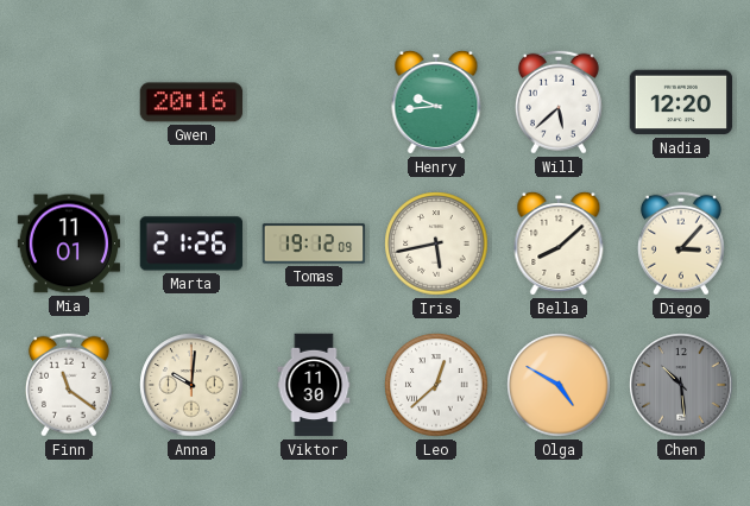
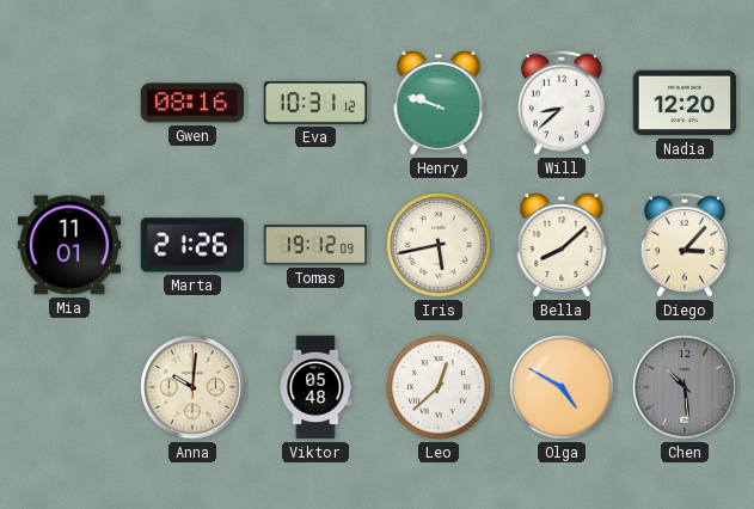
Gwen: 20:16 -> 08:16 (192, 103)
Eva: none -> 10:31 (315, 103)
Henry: 9:44 -> 9:48 (439, 103)
Will: 5:38 -> 8:38 (562, 103)
Finn: 11:21 -> none (69, 385)
Viktor: 11:30 -> 05:48 (315, 387)
